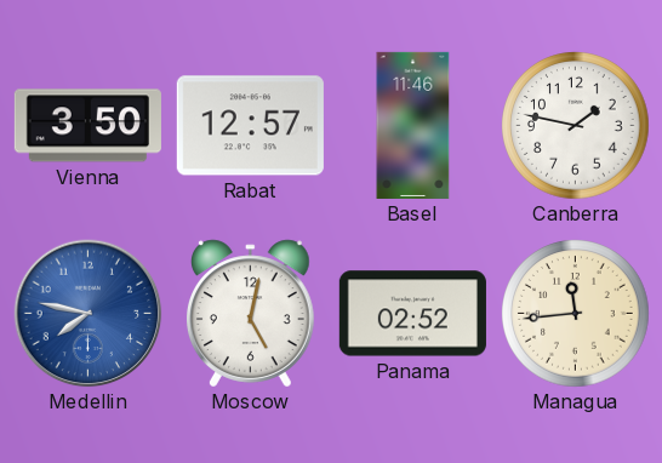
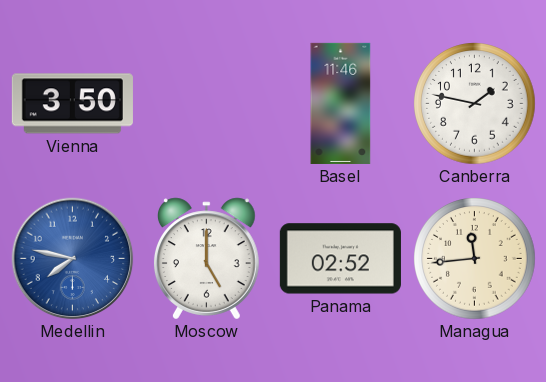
Rabat: 12:57 -> none (250, 126)
Moscow: 5:02 -> 5:00 (206, 259)
